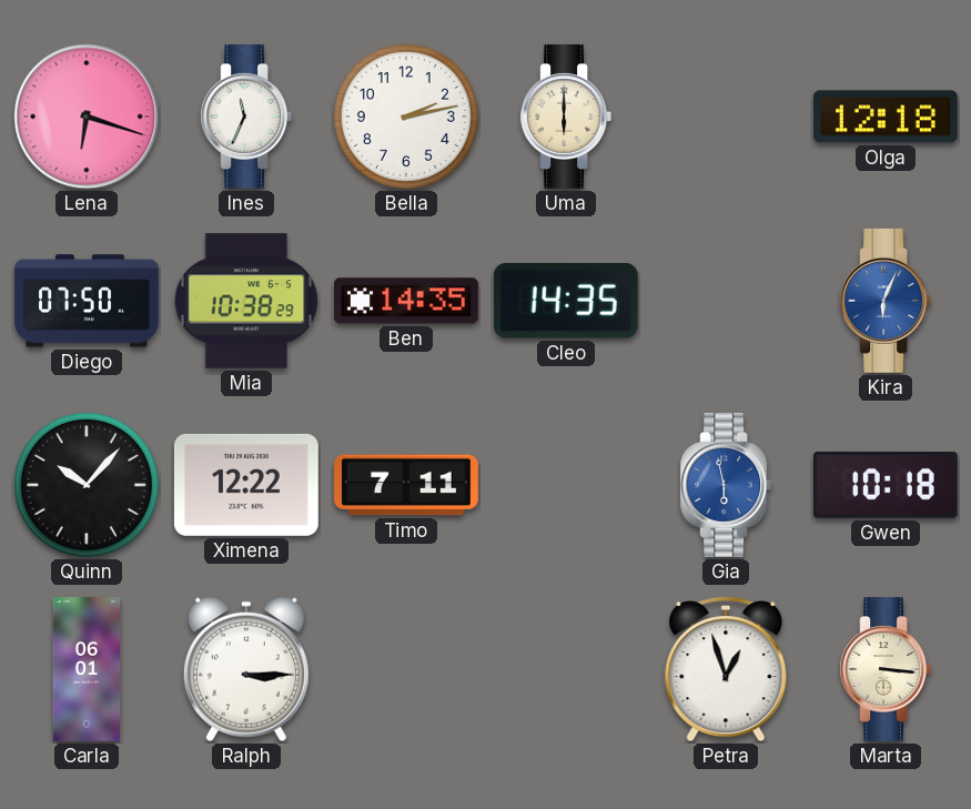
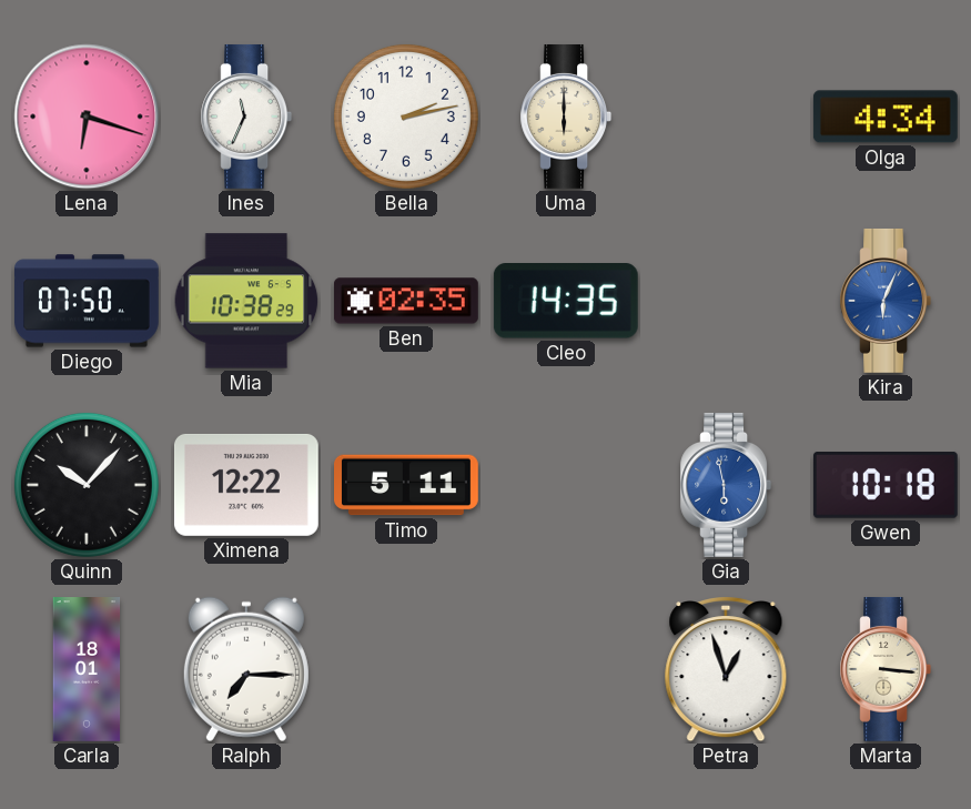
Olga: 12:18 -> 4:34 (886, 117)
Ben: 14:35 -> 02:35 (406, 301)
Timo: 7:11 -> 5:11 (407, 485)
Carla: 06:01 -> 18:01 (87, 670)
Ralph: 3:15 -> 7:15 (246, 669)
